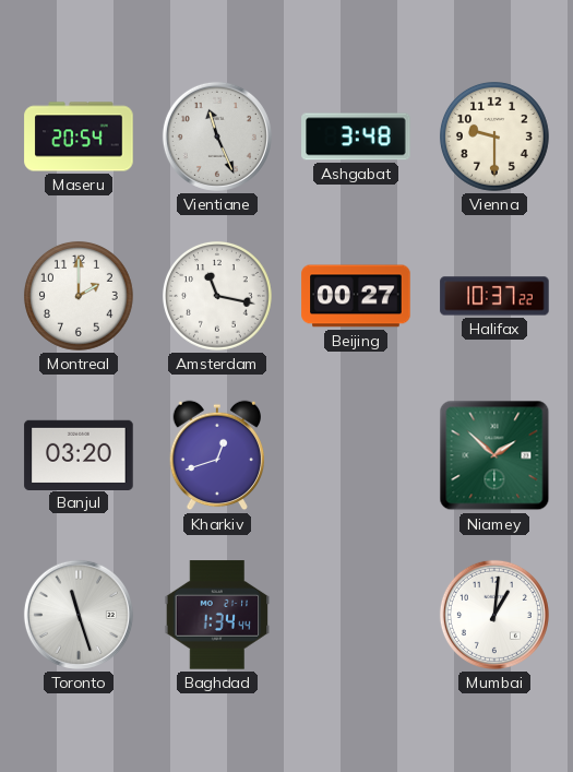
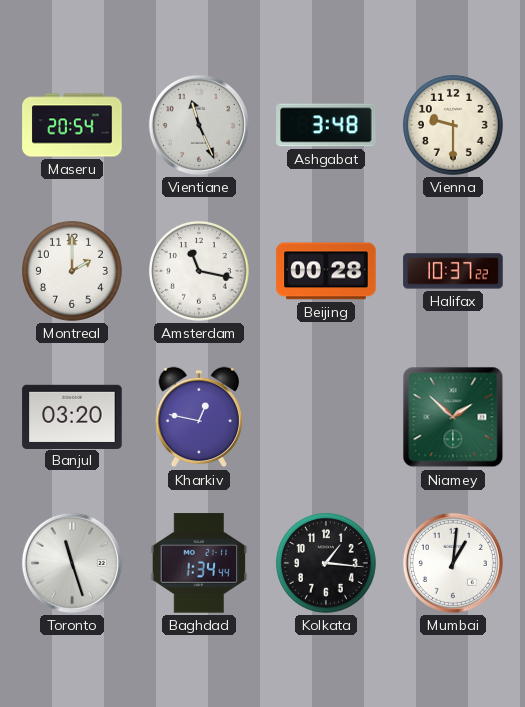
Beijing: 00:27 -> 00:28 (326, 271)
Kharkiv: 12:42 -> 12:47 (199, 417)
Kolkata: none -> 1:16 (326, 563)
